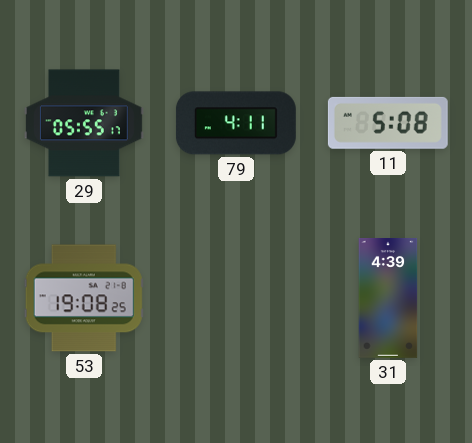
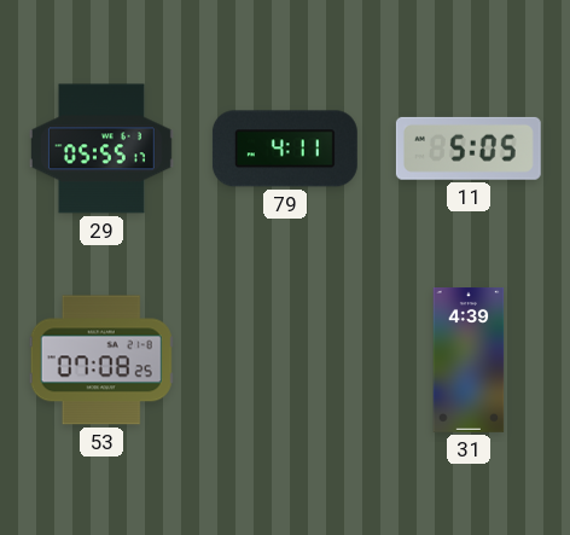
11: 5:08 -> 5:05 (469, 149)
53: 19:08 -> 07:08 (101, 360)
